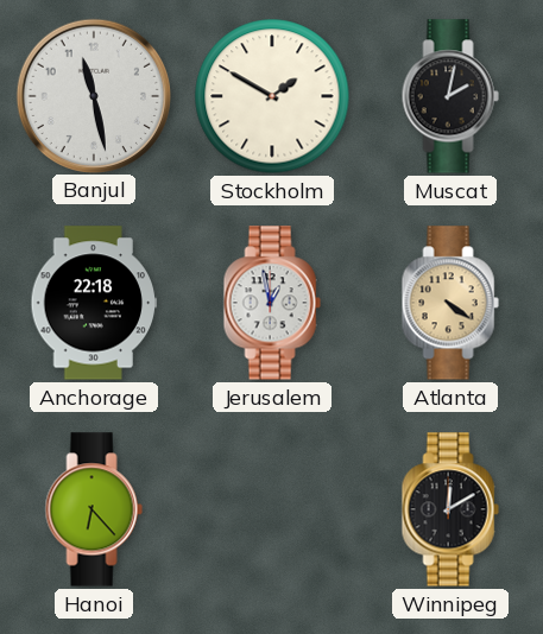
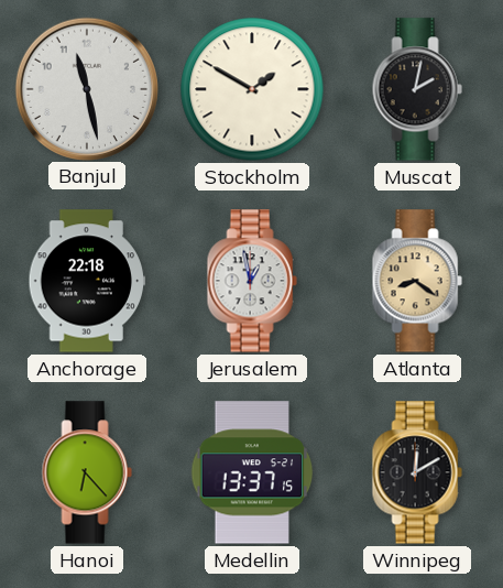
Atlanta: 4:21 -> 8:21 (417, 281)
Medellin: none -> 13:37 (252, 472)
